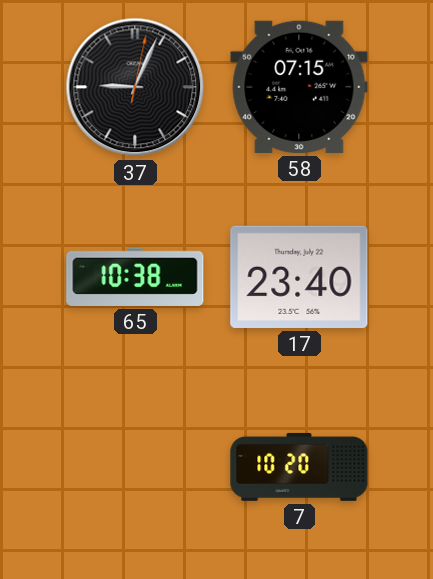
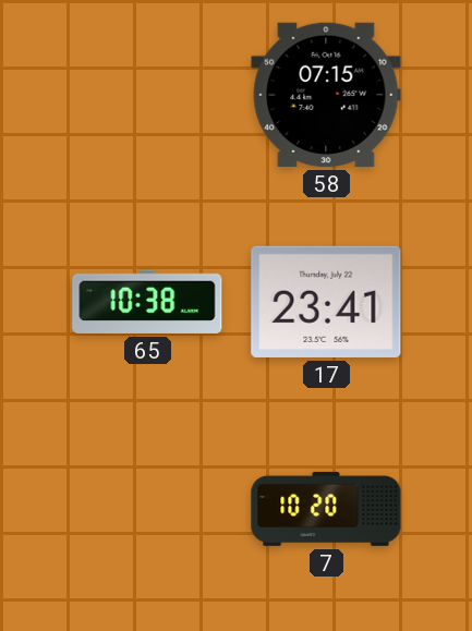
37: 9:04 -> none (135, 87)
17: 23:40 -> 23:41 (326, 302)
